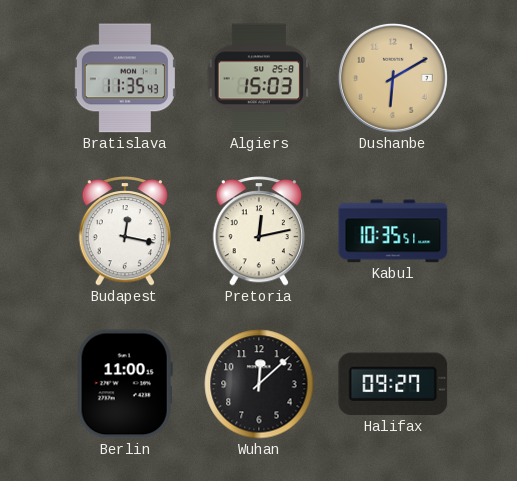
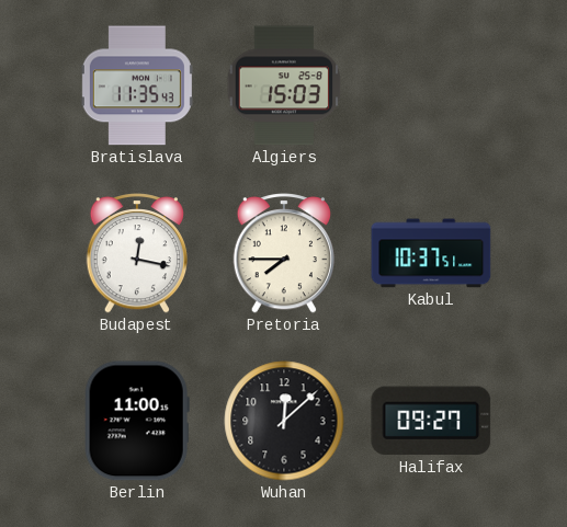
Dushanbe: 6:10 -> none (393, 78)
Pretoria: 12:13 -> 7:45 (283, 254)
Kabul: 10:35 -> 10:37 (431, 253)
